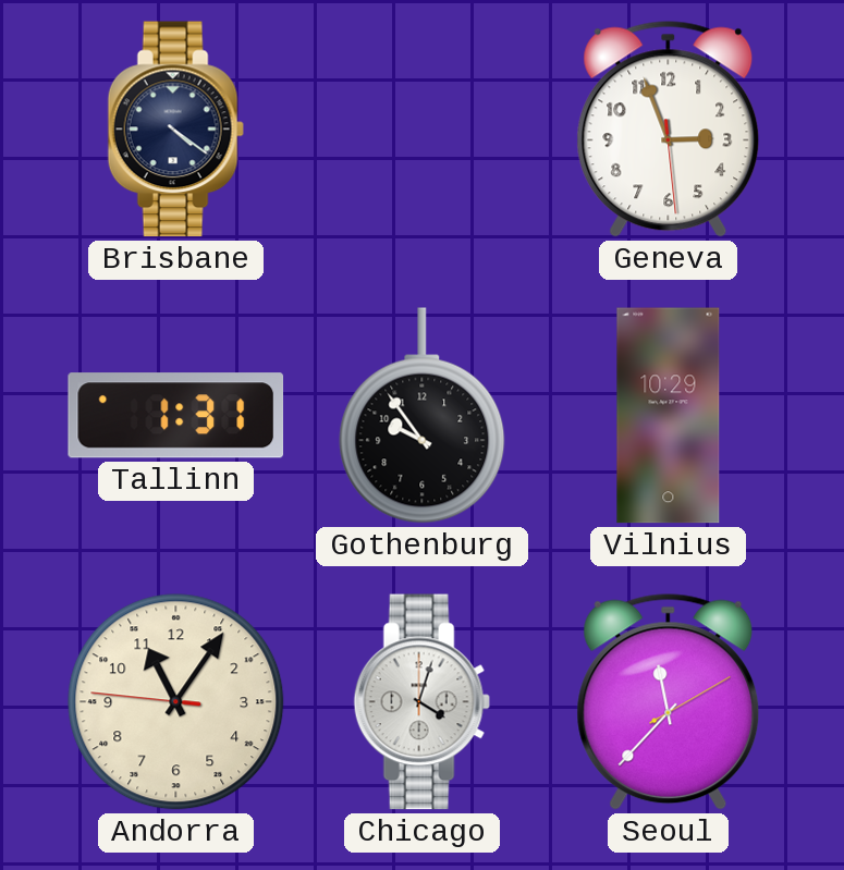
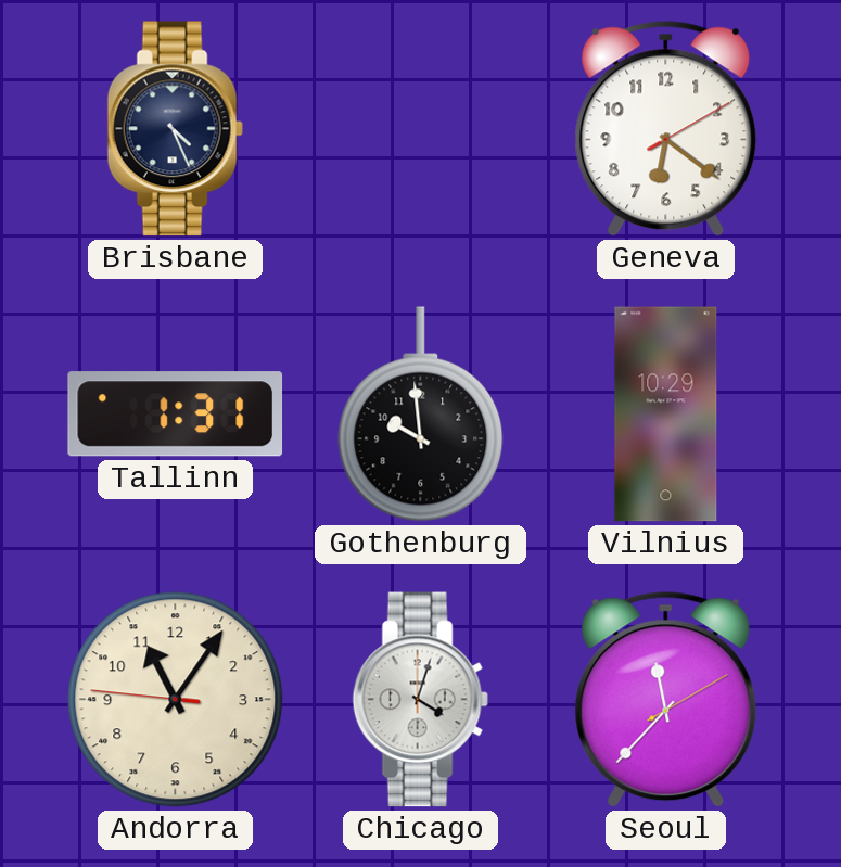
Brisbane: 4:21 -> 4:26 (175, 129)
Geneva: 2:56 -> 6:21 (666, 128)
Gothenburg: 9:54 -> 9:59 (421, 415)
